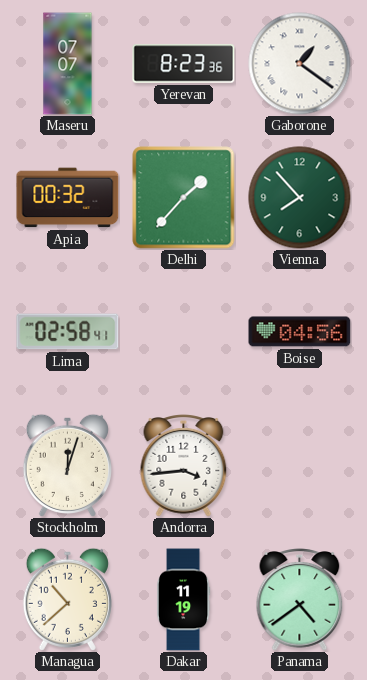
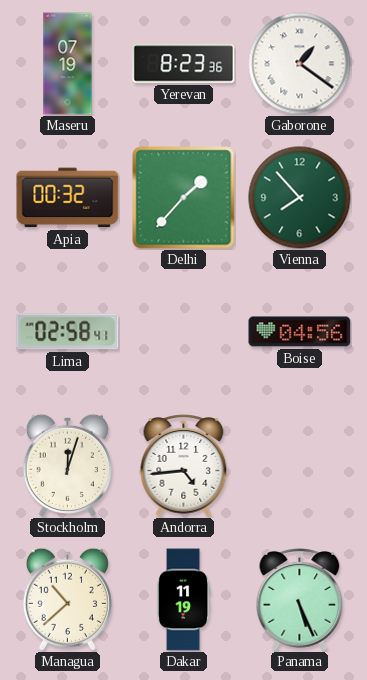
Maseru: 07:07 -> 07:19 (68, 64)
Andorra: 3:44 -> 4:44 (184, 466)
Panama: 4:39 -> 5:26 (300, 600)
